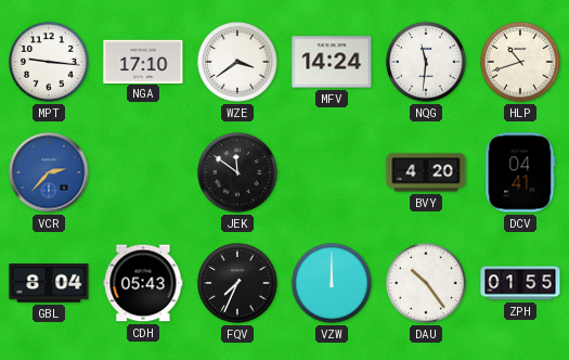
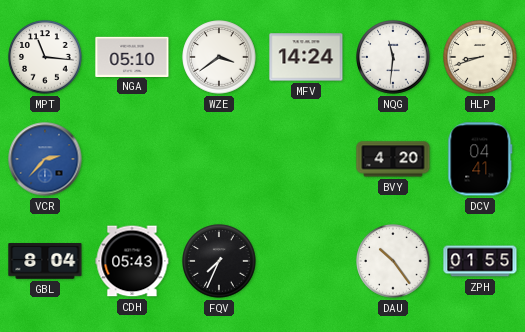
MPT: 9:16 -> 11:16 (45, 57)
NGA: 17:10 -> 05:10 (132, 56)
HLP: 10:42 -> 8:42 (480, 57)
JEK: 11:51 -> none (237, 172)
VZW: 12:00 -> none (332, 283)
